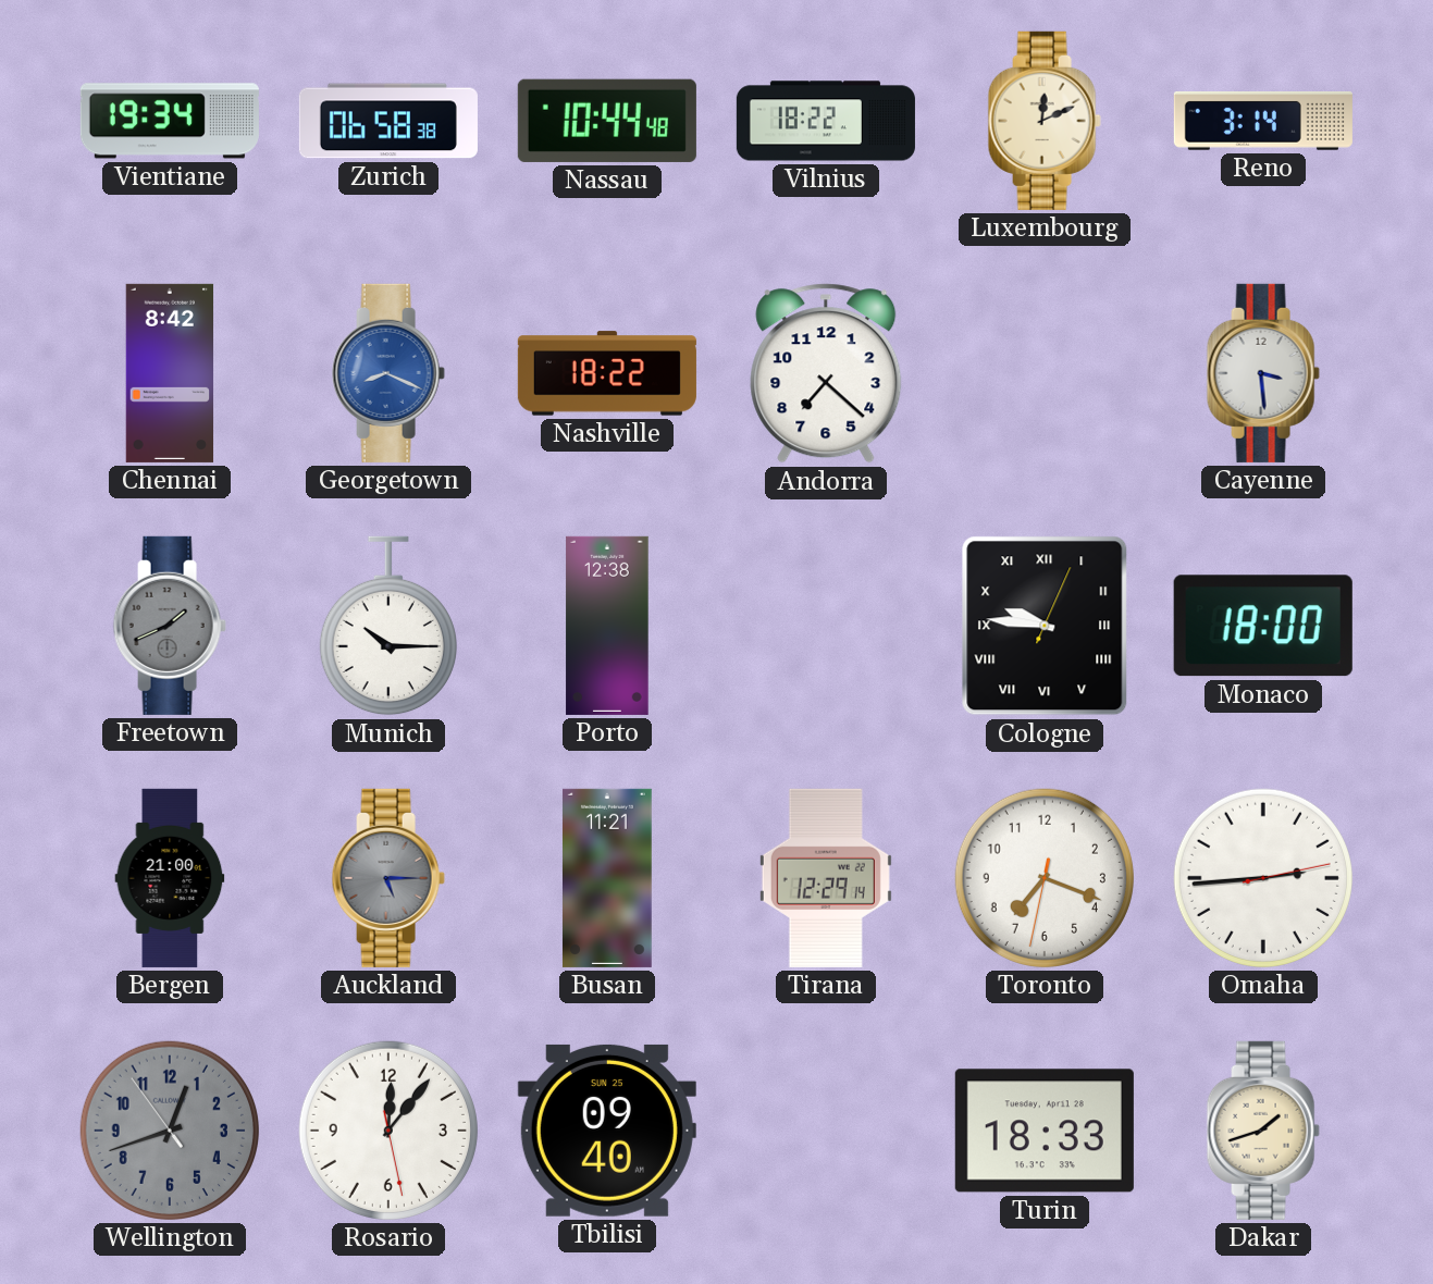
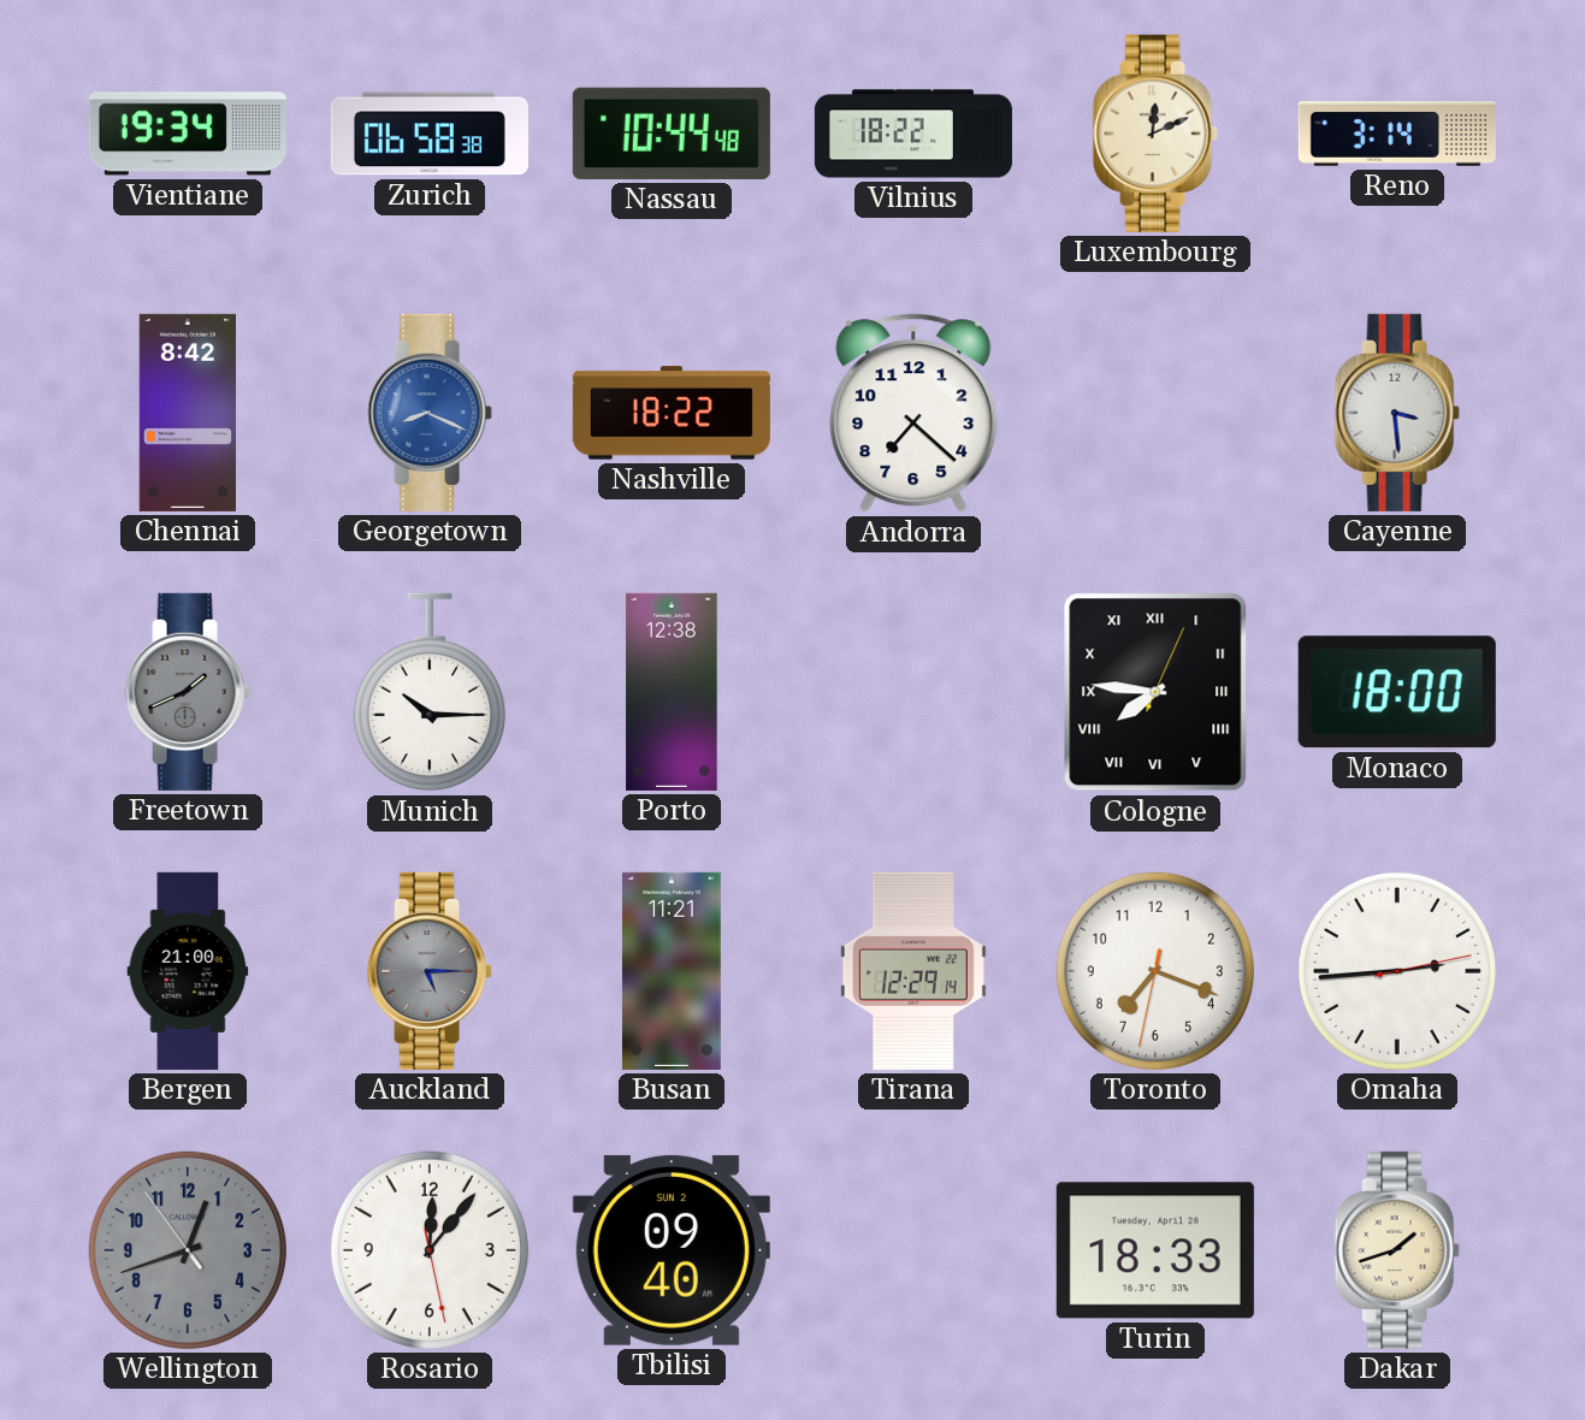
Cologne: 9:46 -> 7:46 (1155, 692)
Tbilisi date: SUN 25 -> SUN 2 (672, 1250)
